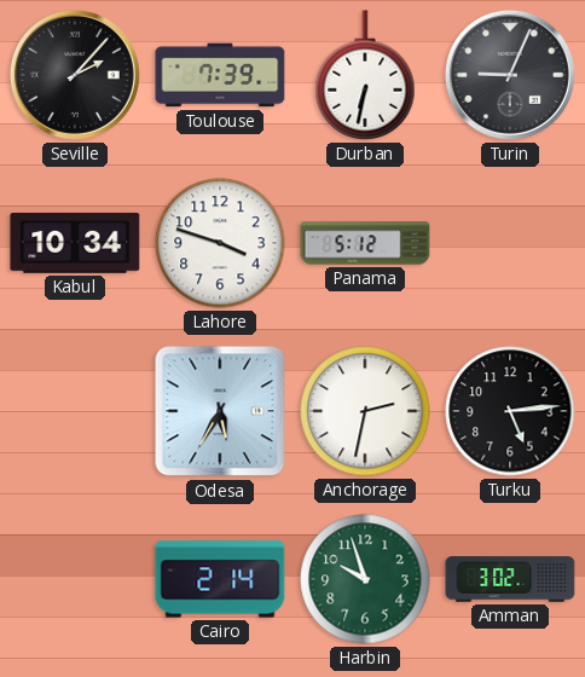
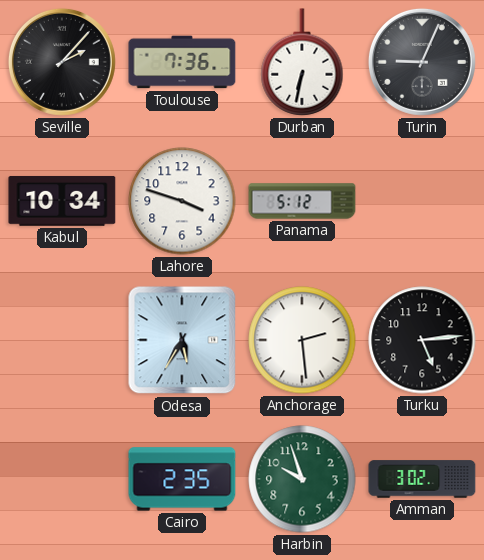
Toulouse: 7:39 -> 7:36 (182, 62)
Anchorage: 2:32 -> 2:29 (302, 340)
Cairo: 2:14 -> 2:35 (182, 479)
